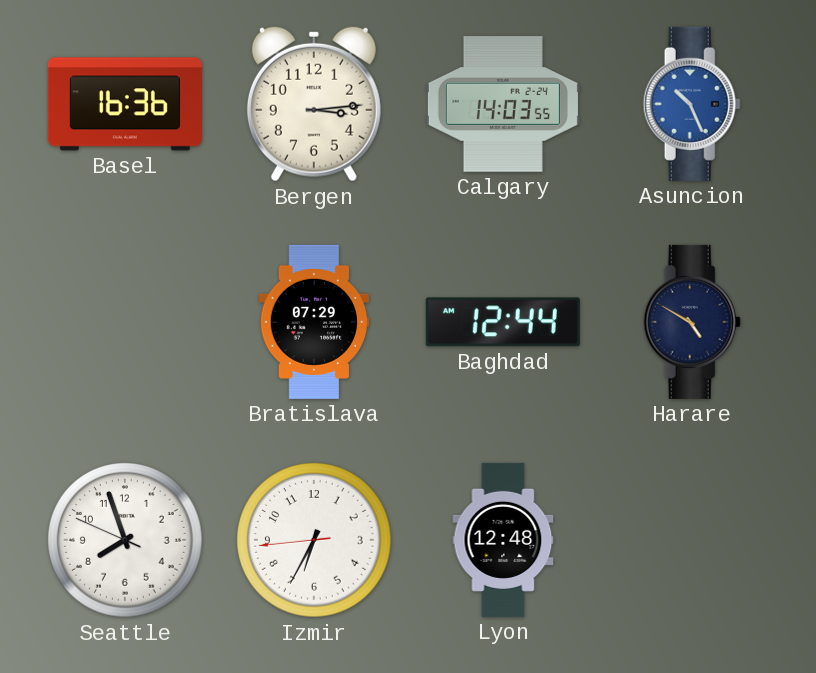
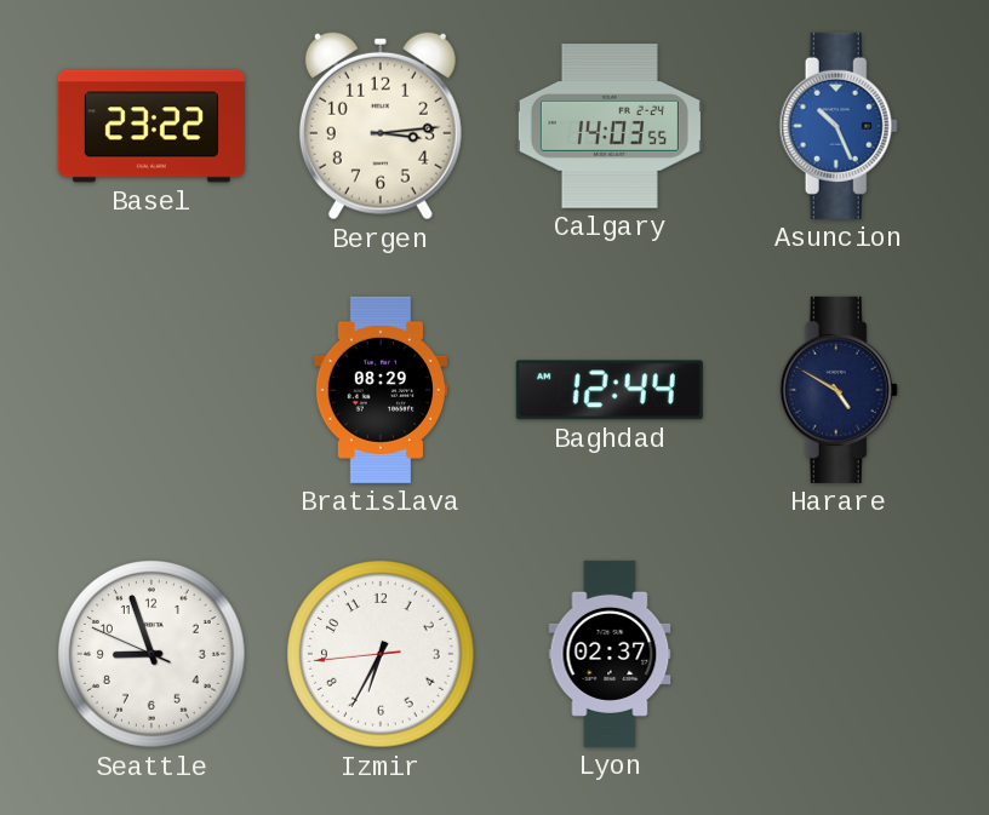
Basel: 16:36 -> 23:22 (152, 126)
Bratislava: 07:29 -> 08:29 (379, 390)
Seattle: 7:56 -> 8:56 (153, 655)
Lyon: 12:48 -> 02:37 (610, 654)
